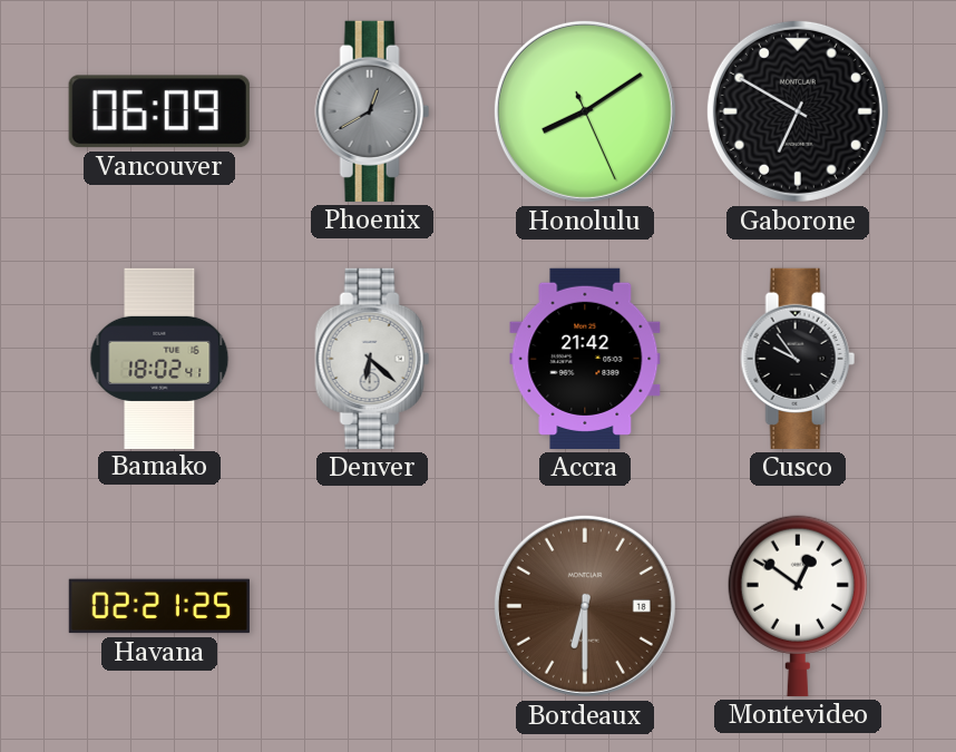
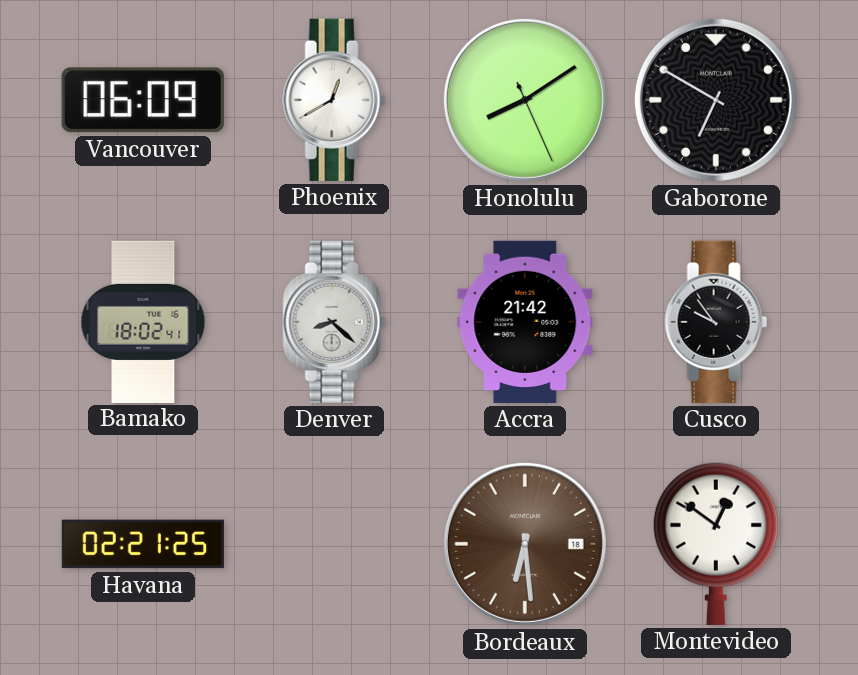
Phoenix dial: grey -> white (334, 100)
Denver: 6:22 -> 8:22 (334, 322)
Bordeaux: 6:30 -> 6:29 (525, 544)
